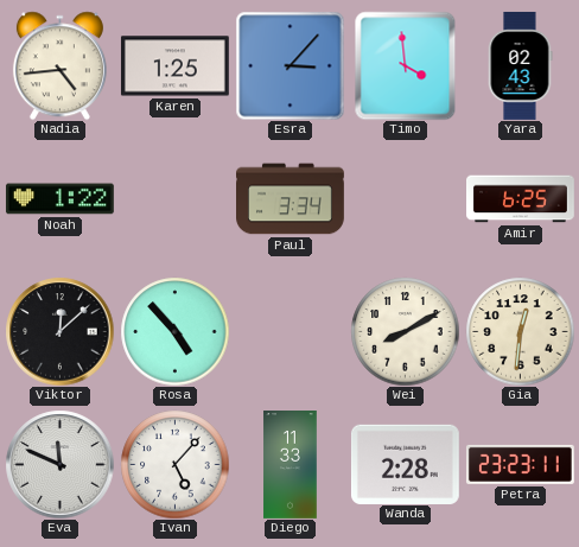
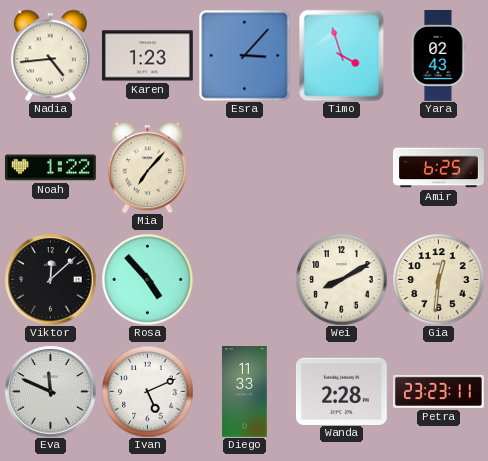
Karen: 1:25 -> 1:23 (147, 56)
Timo: 3:59 -> 3:57 (342, 55)
Mia: none -> 7:07 (147, 167)
Paul: 3:34 -> none (291, 199)
Ivan: 5:07 -> 5:11 (147, 391)
